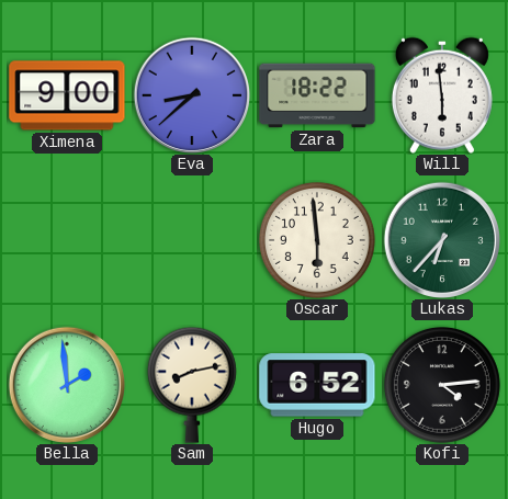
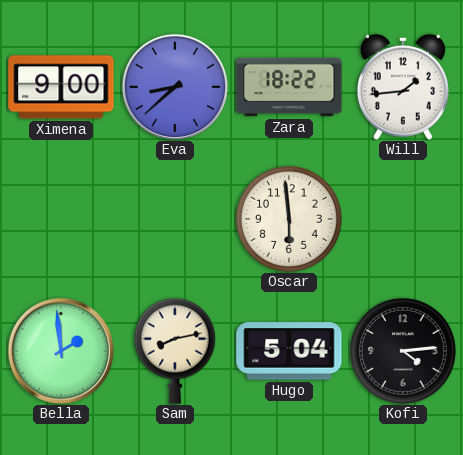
Will: 5:59 -> 1:44 (403, 87)
Lukas: 6:37 -> none (441, 239)
Hugo: 6:52 -> 5:04 (289, 351)
